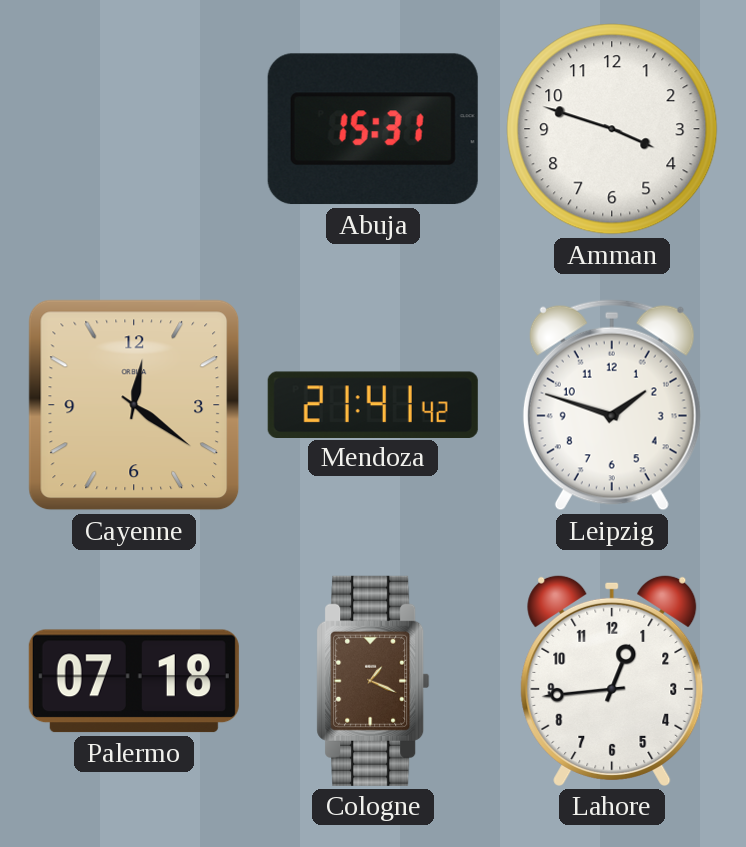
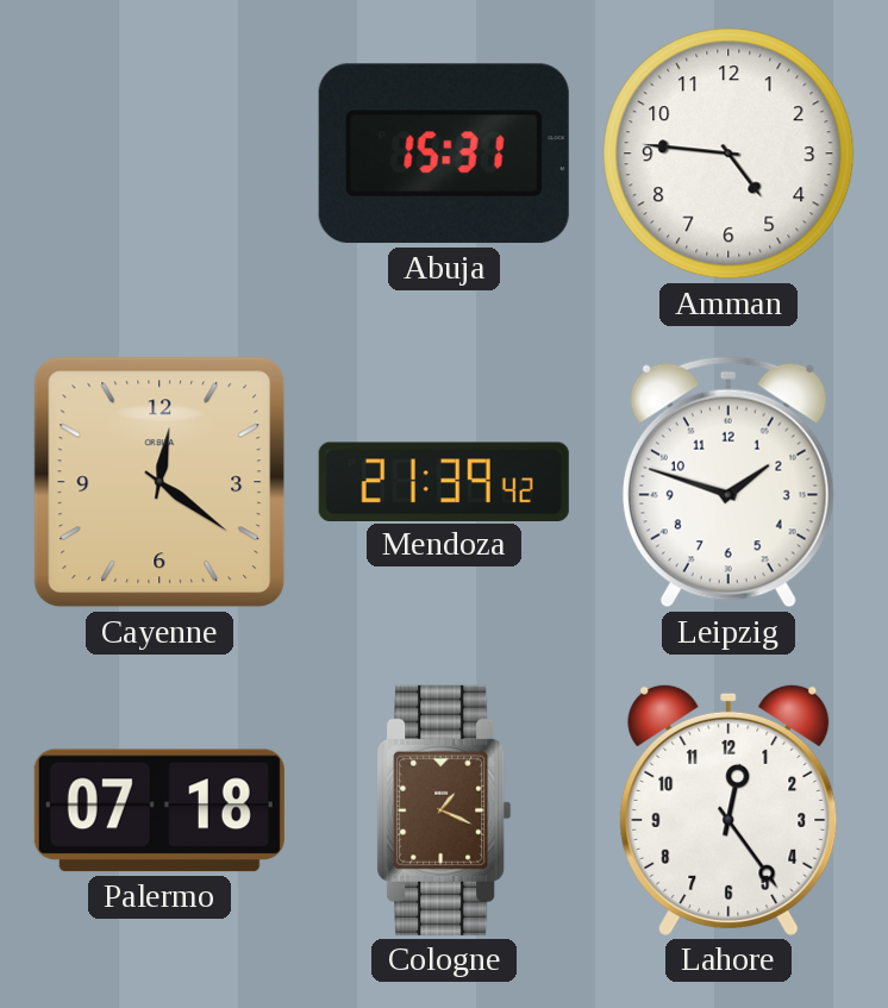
Amman: 3:48 -> 4:46 (728, 154)
Mendoza: 21:41 -> 21:39 (444, 481)
Lahore: 12:44 -> 12:24 (728, 809)
